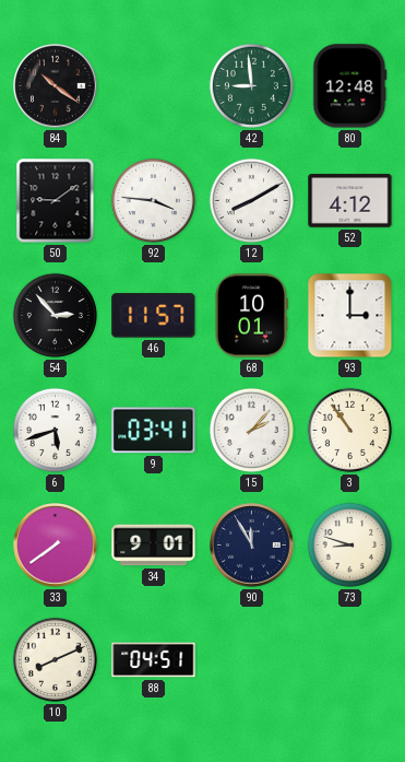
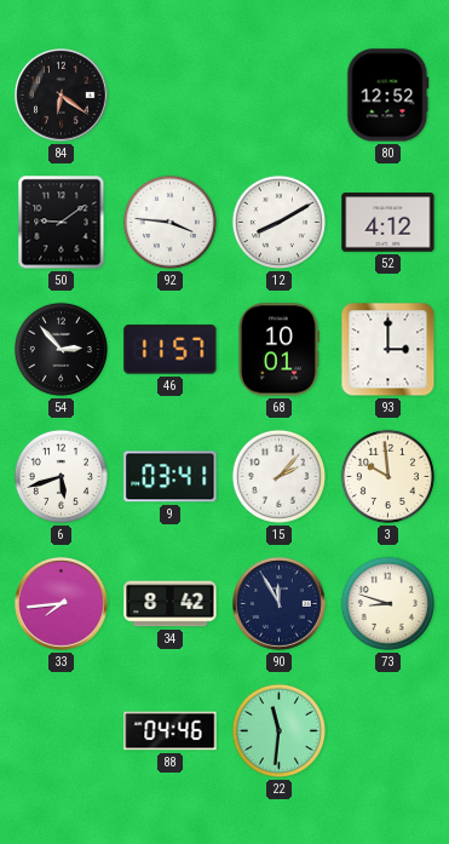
84: 10:21 -> 6:21 (62, 96)
42: 8:59 -> none (251, 85)
80: 12:48 -> 12:52 (388, 96)
3: 10:54 -> 9:59 (387, 476)
33: 7:39 -> 7:44 (62, 604)
34: 9:01 -> 8:42 (171, 604)
10: 8:11 -> none (55, 659)
88: 04:51 -> 04:46 (171, 731)
22: none -> 11:31 (278, 730)
